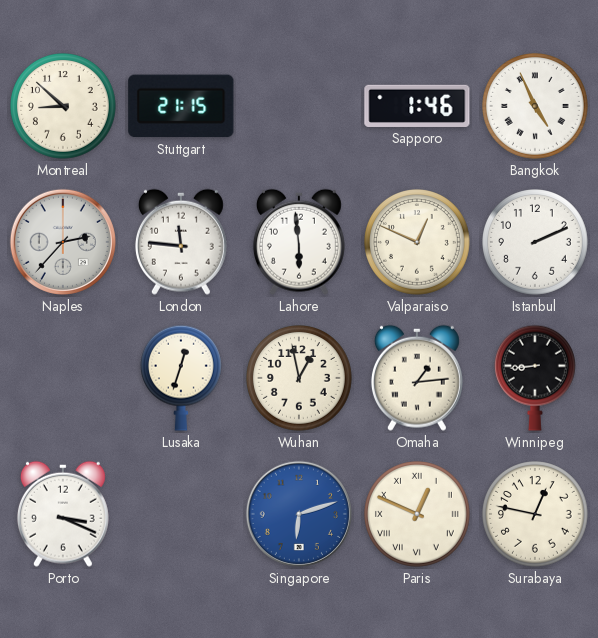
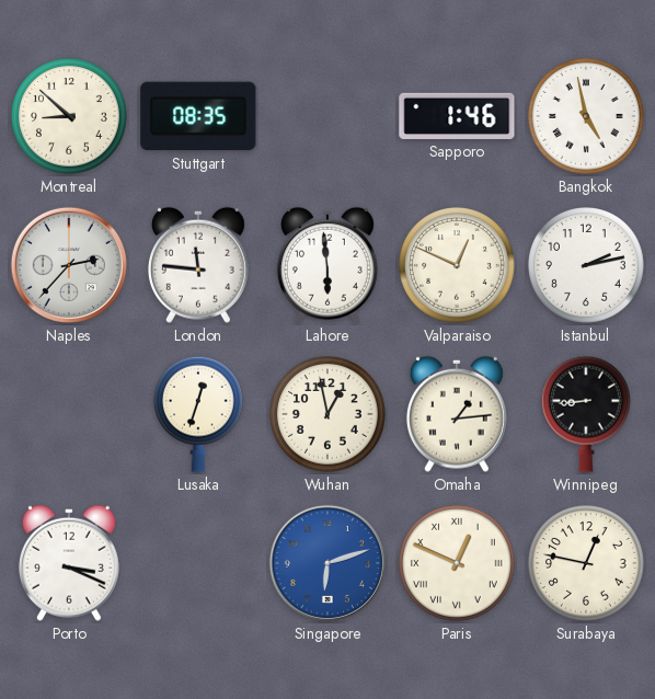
Stuttgart: 21:15 -> 08:35 (198, 116)
Bangkok: 4:56 -> 4:58 (587, 117)
Istanbul: 2:11 -> 2:13 (587, 266)
